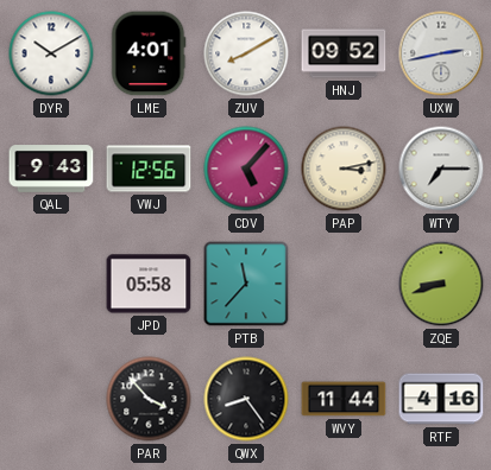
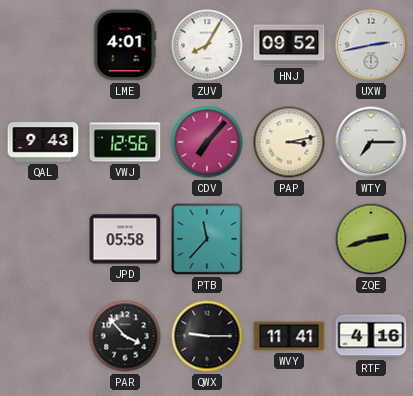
DYR: 10:10 -> none (51, 53)
ZUV: 8:10 -> 8:05 (207, 45)
CDV: 5:07 -> 7:07 (207, 142)
ZQE: 8:42 -> 2:42 (371, 239)
QWX: 8:24 -> 9:15 (207, 336)
WVY: 11:44 -> 11:41 (289, 336)
